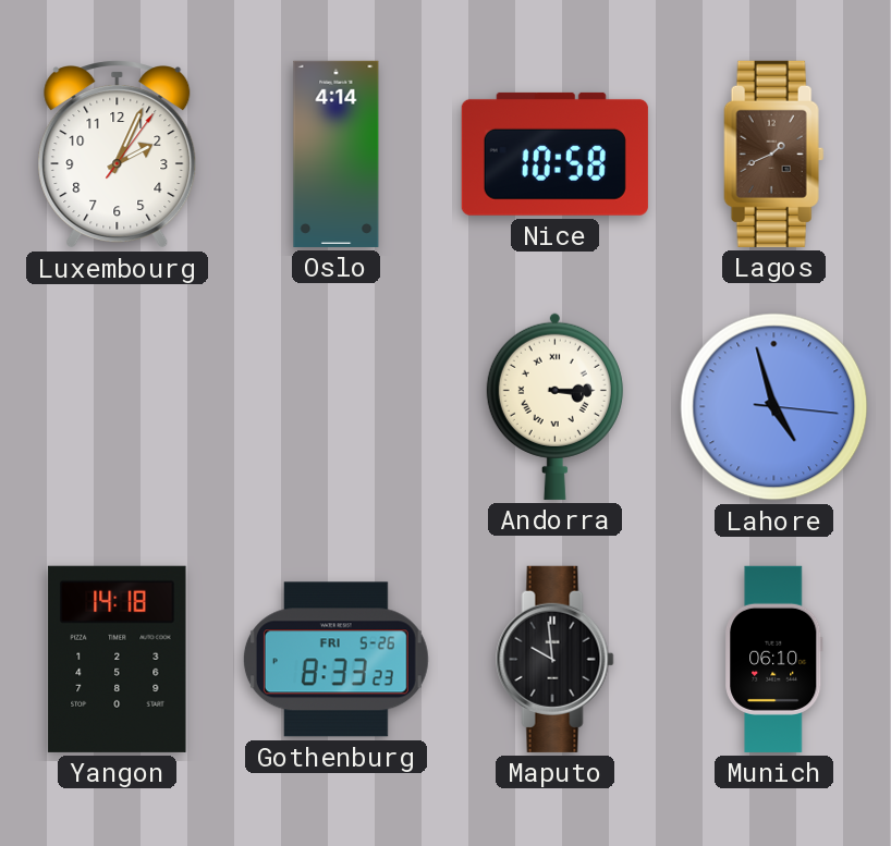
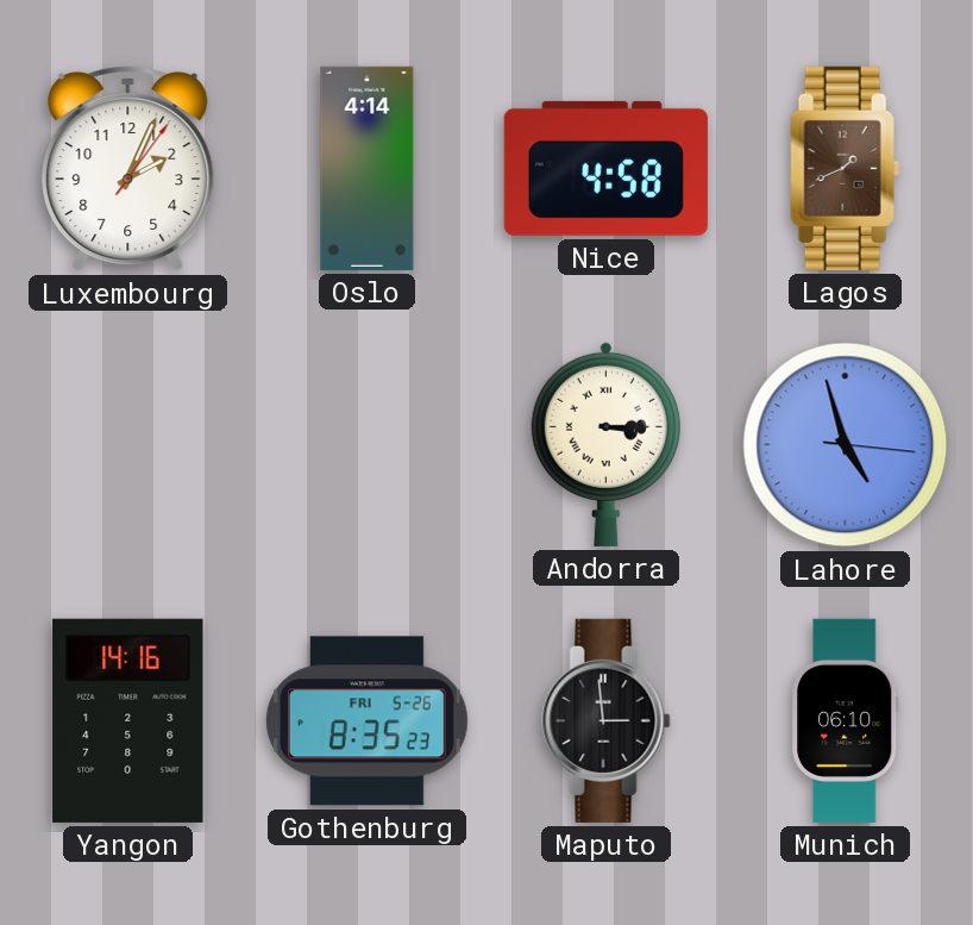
Nice: 10:58 -> 4:58 (605, 168)
Yangon: 14:18 -> 14:16 (128, 720)
Gothenburg: 8:33 -> 8:35 (366, 721)
Maputo: 9:59 -> 2:59 (607, 720)
